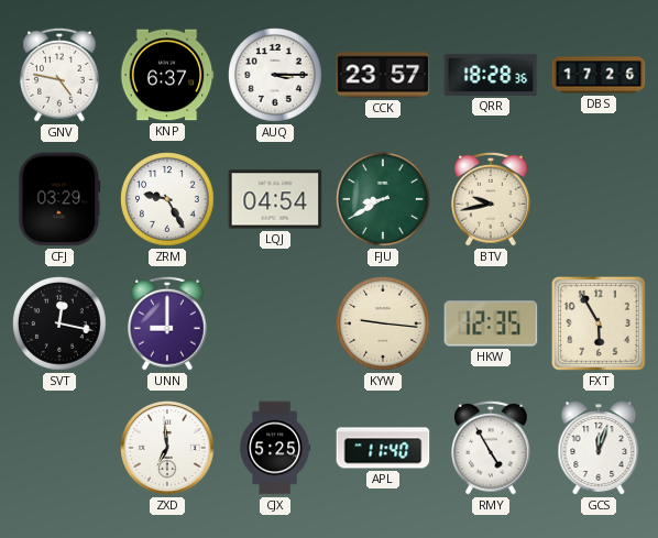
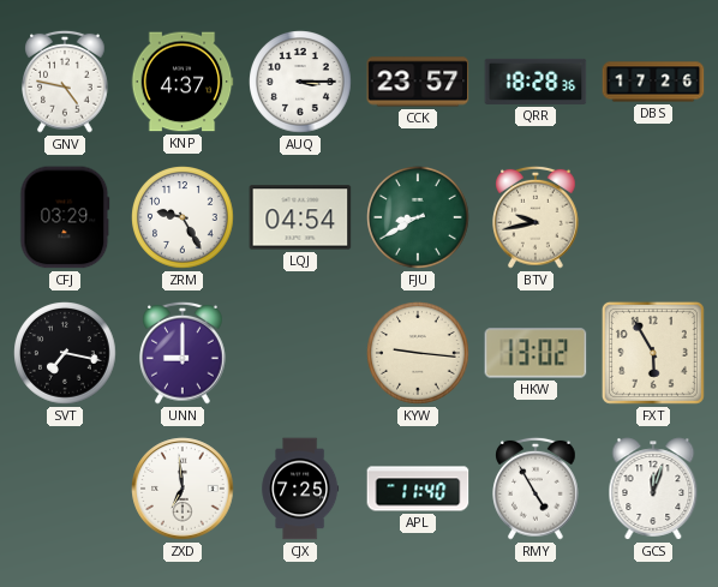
KNP: 6:37 -> 4:37 (183, 82)
SVT: 12:17 -> 7:17 (65, 353)
HKW: 12:35 -> 13:02 (535, 353)
CJX: 5:25 -> 7:25 (300, 489)
